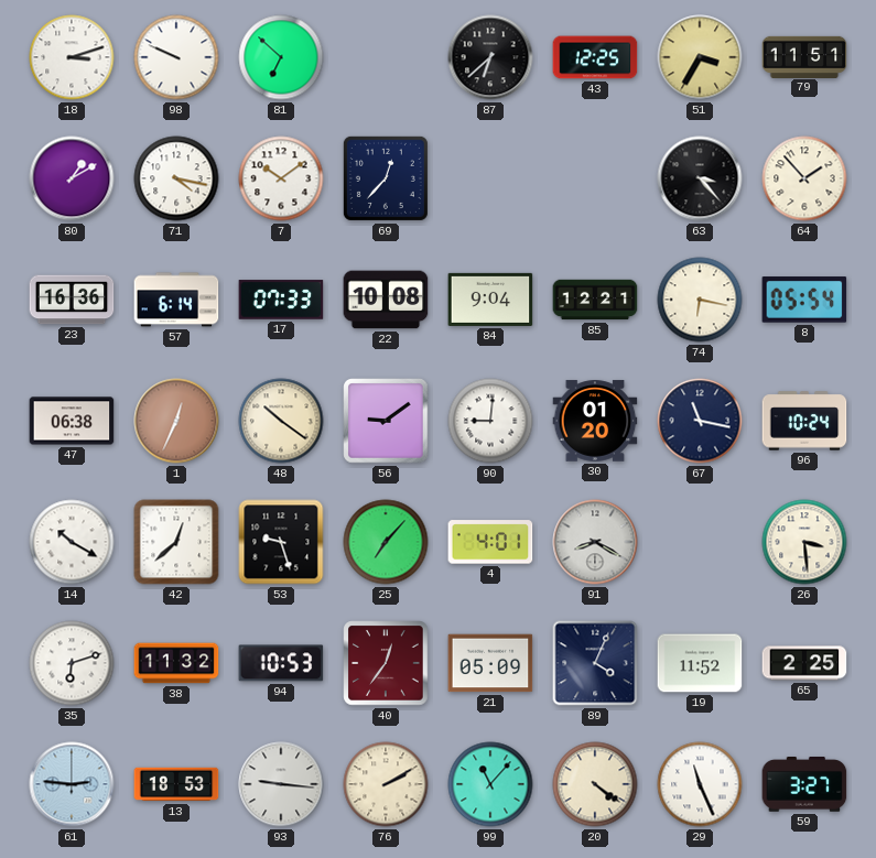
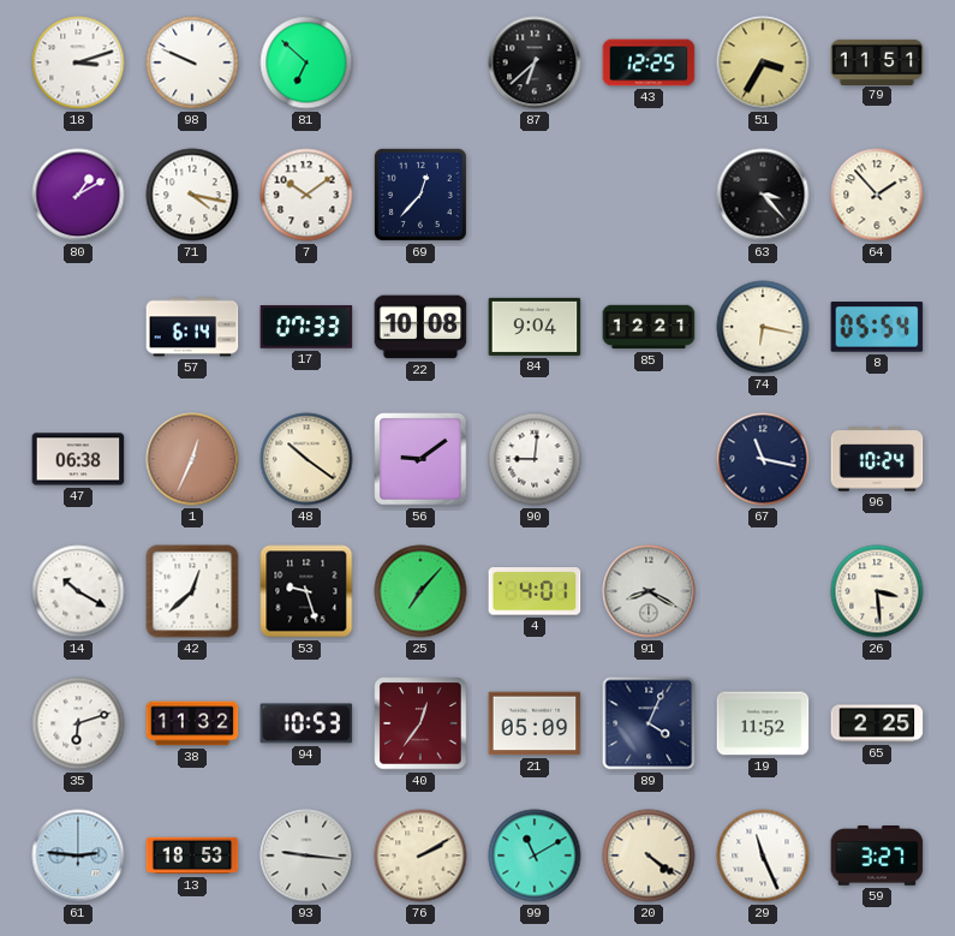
23: 16:36 -> none (72, 300)
30: 01:20 -> none (595, 421)
99: 11:07 -> 11:10 (535, 855)
